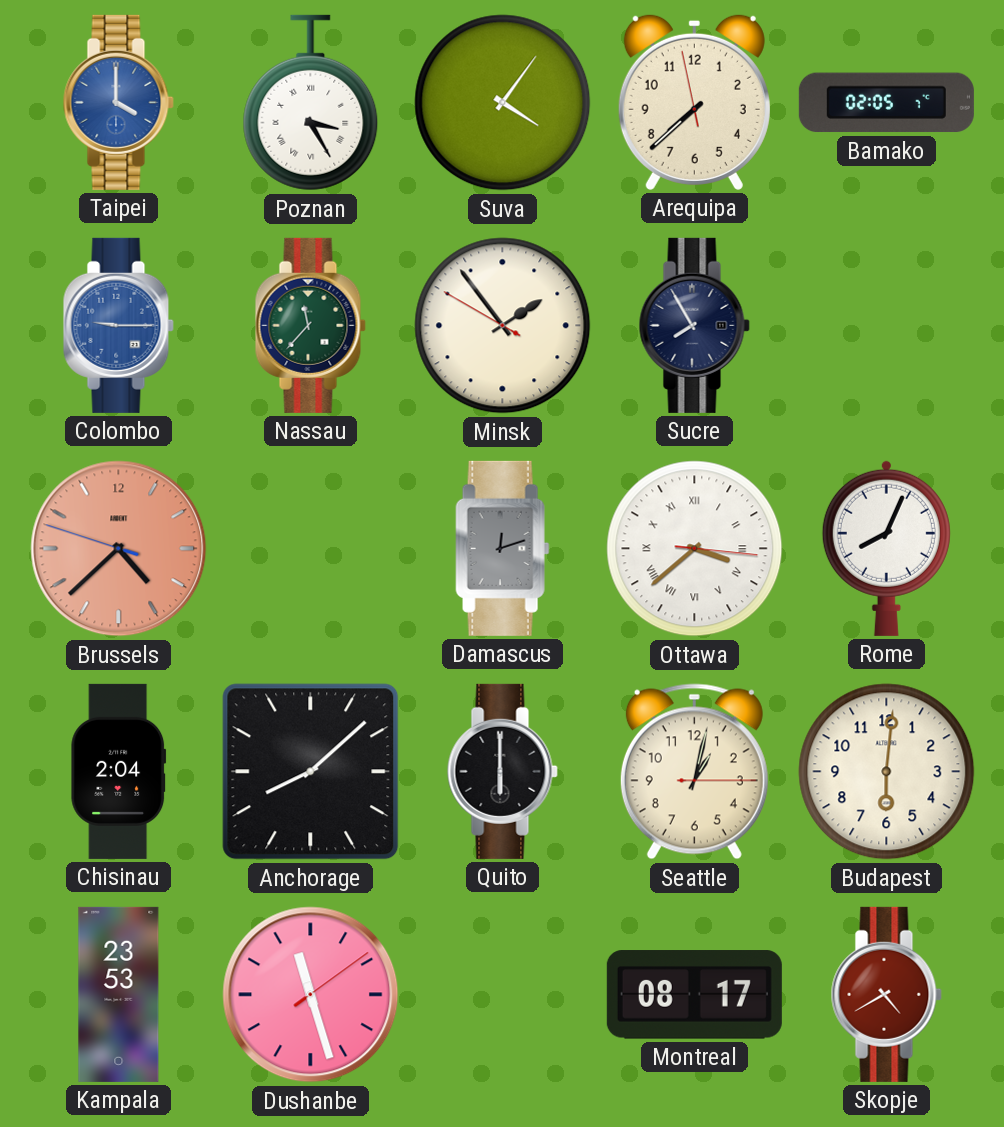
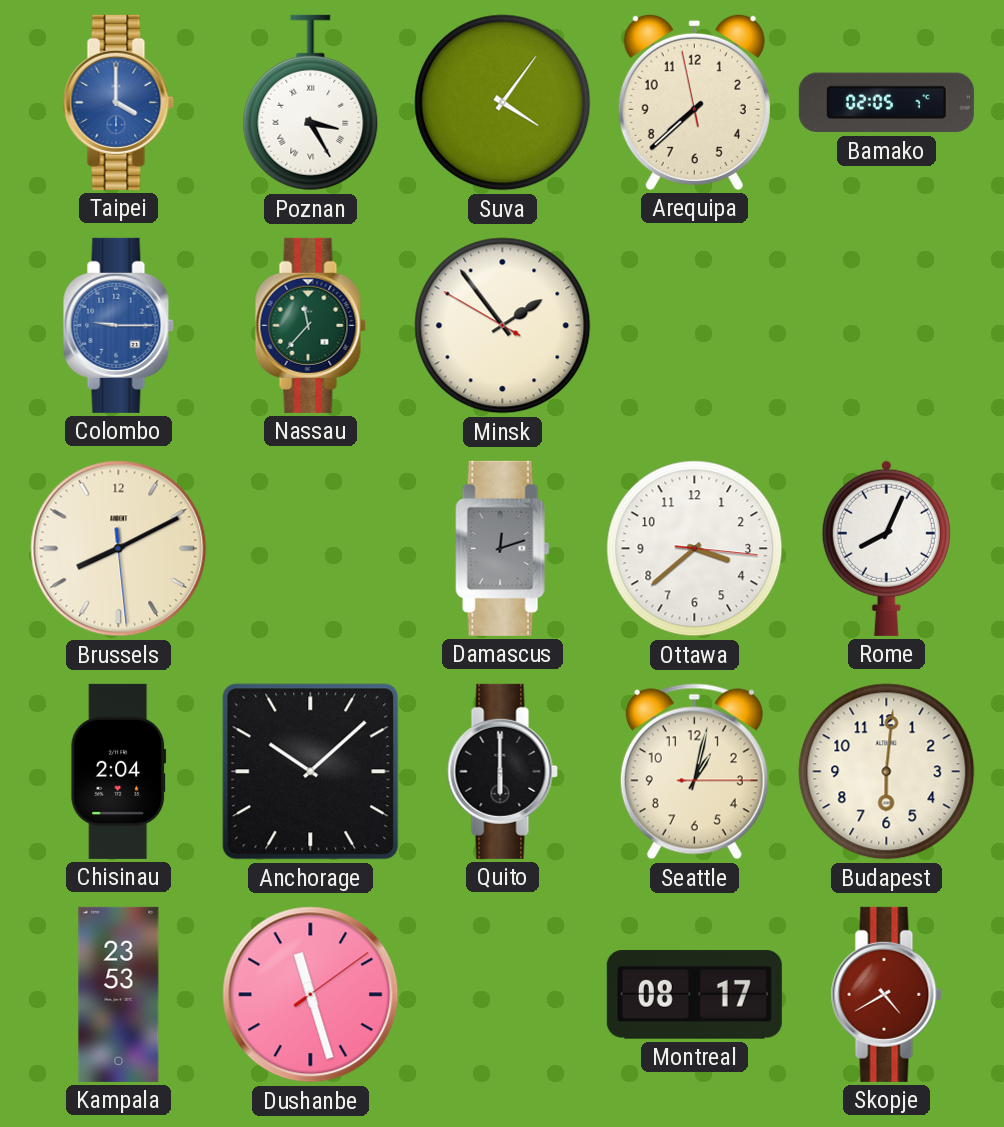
Sucre: 7:55 -> none (694, 325)
Brussels: 4:37 -> 8:10 (119, 549)
Brussels dial: salmon -> cream (119, 549)
Ottawa numerals: Roman -> Arabic (695, 549)
Anchorage: 8:08 -> 10:08 (311, 772)
